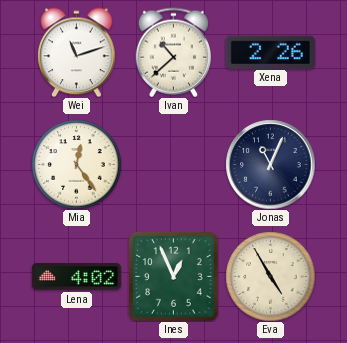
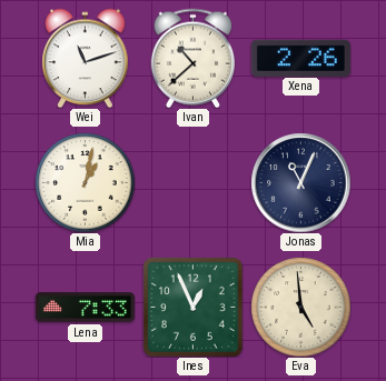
Mia: 12:24 -> 1:02 (85, 182)
Lena: 4:02 -> 7:33 (85, 308)
Eva: 4:55 -> 4:59 (300, 307)
